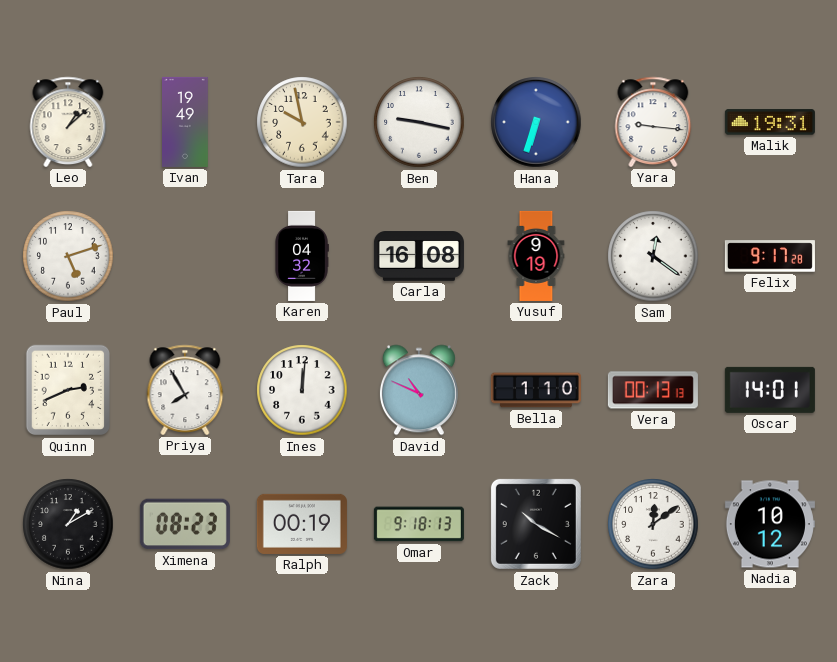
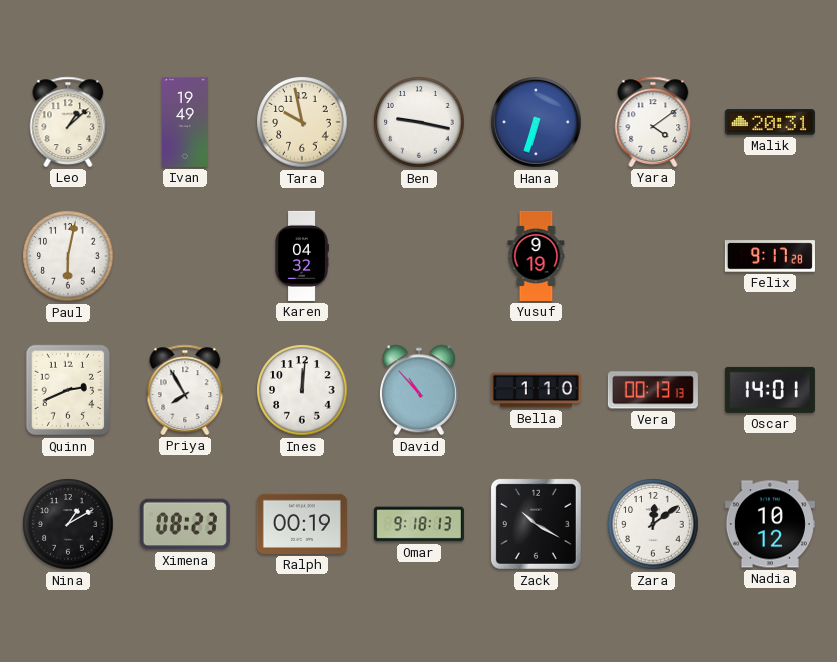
Yara: 9:16 -> 4:09 (653, 122)
Malik: 19:31 -> 20:31 (770, 122)
Paul: 5:12 -> 6:02 (68, 256)
Carla: 16:08 -> none (419, 256)
Sam: 12:21 -> none (653, 256)
David: 10:49 -> 10:53 (419, 390)
